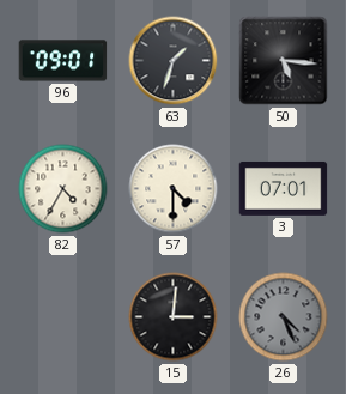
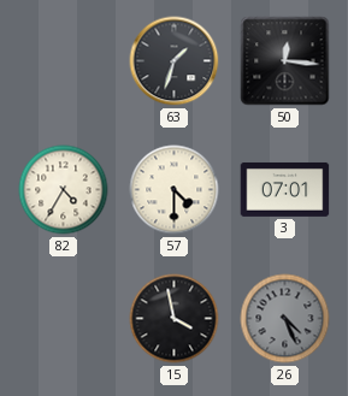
96: 09:01 -> none (63, 61)
50: 5:16 -> 12:16 (285, 61)
15: 3:01 -> 3:58 (175, 319)
